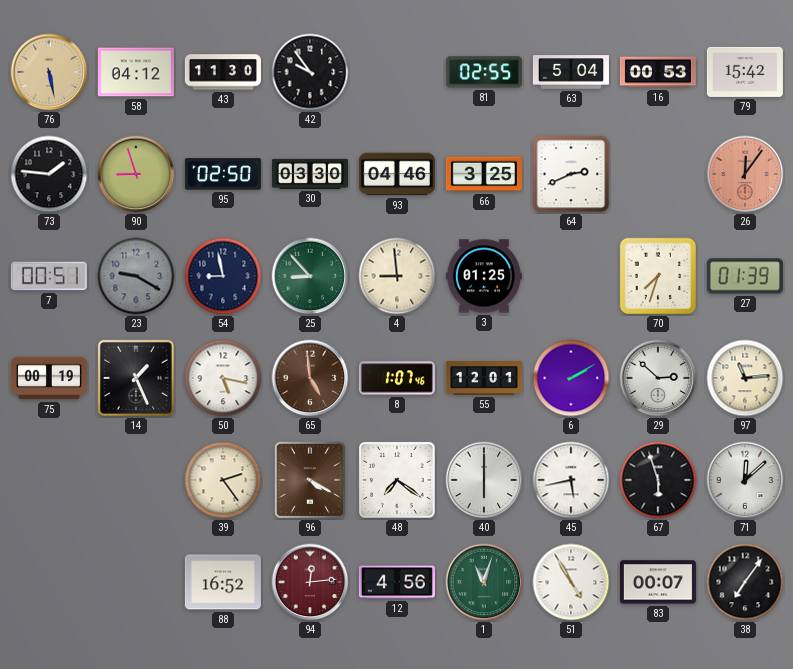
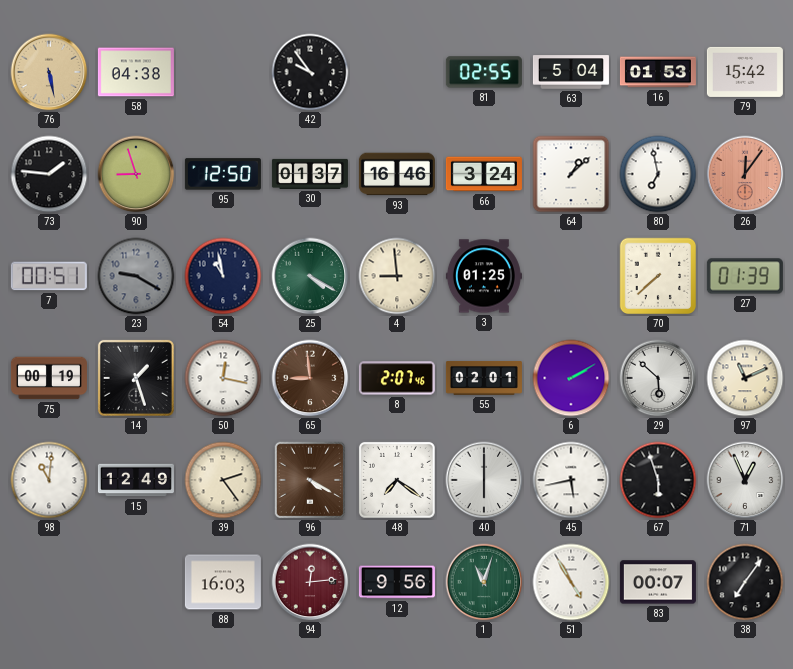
58: 04:12 -> 04:38 (136, 72)
43: 11:30 -> none (223, 72)
16: 00:53 -> 01:53 (658, 72)
95: 02:50 -> 12:50 (223, 174)
30: 03:30 -> 01:37 (310, 174)
93: 04:46 -> 16:46 (397, 174)
66: 3:25 -> 3:24 (484, 174)
64: 2:41 -> 1:08 (571, 174)
80: none -> 6:58 (658, 174)
54: 8:58 -> 10:58 (223, 276)
25: 8:53 -> 4:20 (310, 276)
70: 7:33 -> 7:38 (658, 276)
14: 1:26 -> 1:27 (136, 378)
50: 5:17 -> 12:17 (223, 378)
65: 4:59 -> 8:59 (310, 378)
8: 1:07 -> 2:07 (397, 378)
55: 12:01 -> 02:01 (484, 379)
29: 2:52 -> 5:52 (658, 378)
97: 11:14 -> 11:11 (745, 378)
98: none -> 11:01 (49, 480)
15: none -> 12:49 (136, 480)
71: 12:08 -> 12:56 (745, 480)
88: 16:52 -> 16:03 (223, 582)
12: 4:56 -> 9:56 (397, 582)
